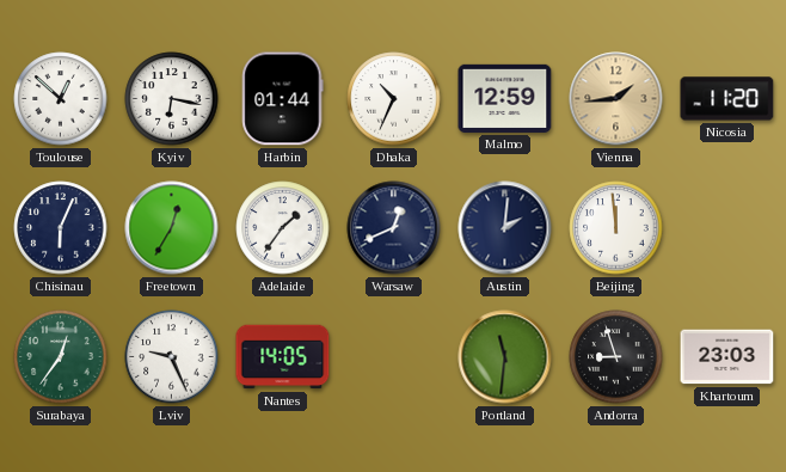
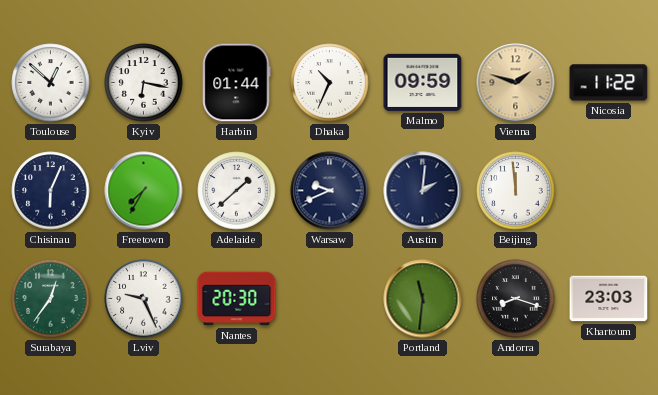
Malmo: 12:59 -> 09:59 (423, 82)
Vienna: 1:44 -> 1:48 (516, 83)
Nicosia: 11:20 -> 11:22 (609, 83)
Freetown: 12:35 -> 7:35 (144, 191)
Adelaide: 1:36 -> 1:38 (237, 191)
Warsaw: 12:41 -> 9:41 (330, 191)
Nantes: 14:05 -> 20:30 (237, 299)
Andorra: 8:57 -> 8:18 (516, 299)
